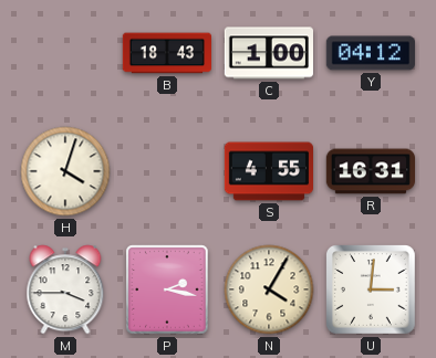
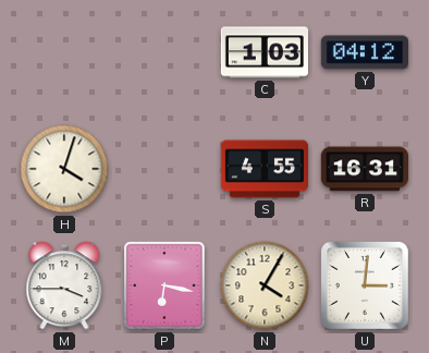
B: 18:43 -> none (166, 53)
C: 1:00 -> 1:03 (263, 52)
P: 2:17 -> 6:17 (164, 285)
